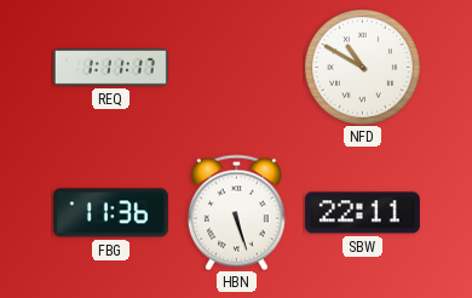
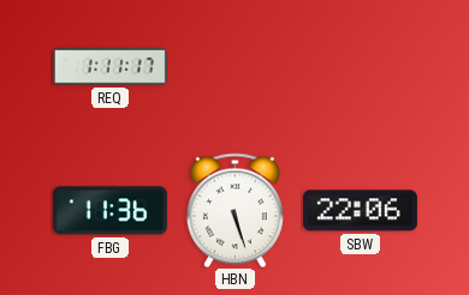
NFD: 10:50 -> none (362, 67)
SBW: 22:11 -> 22:06 (360, 211)
